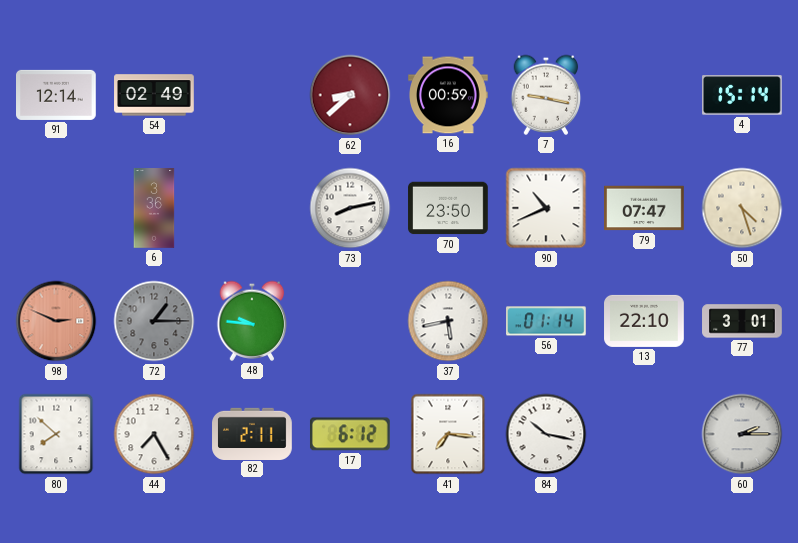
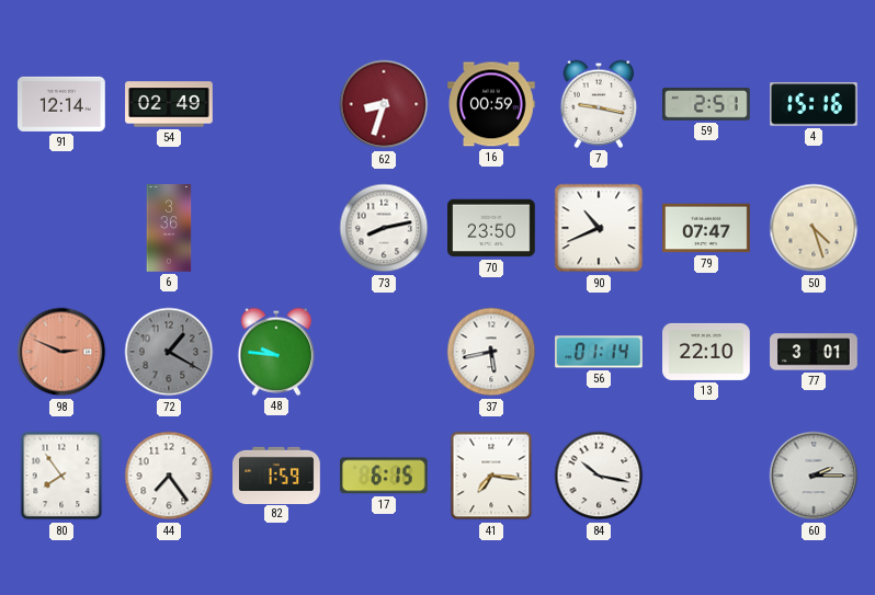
62: 8:38 -> 8:33 (384, 104)
59: none -> 2:51 (706, 104)
4: 15:14 -> 15:16 (815, 104)
72: 1:15 -> 1:20 (169, 352)
80: 7:52 -> 7:54 (61, 476)
44: 7:25 -> 7:24 (169, 476)
82: 2:11 -> 1:59 (276, 474)
17: 6:12 -> 6:15 (384, 476)
